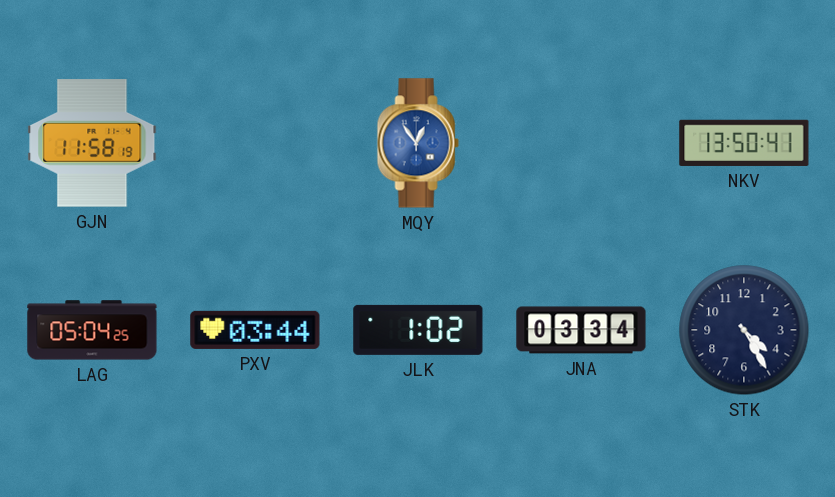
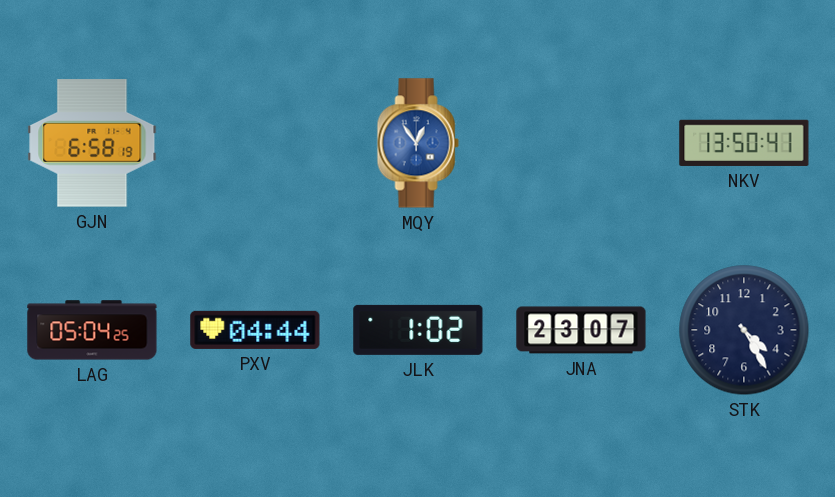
GJN: 11:58 -> 6:58 (92, 143)
PXV: 03:44 -> 04:44 (255, 330)
JNA: 03:34 -> 23:07 (581, 330)
